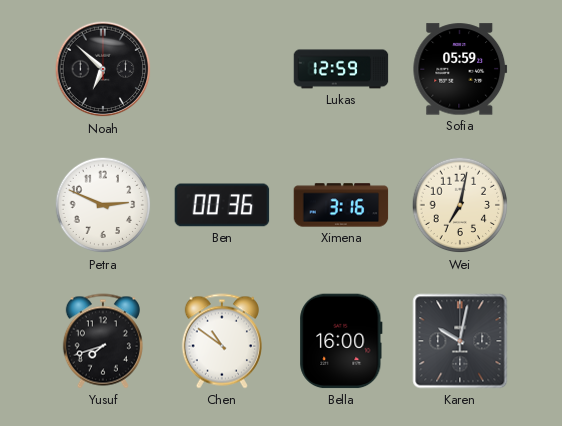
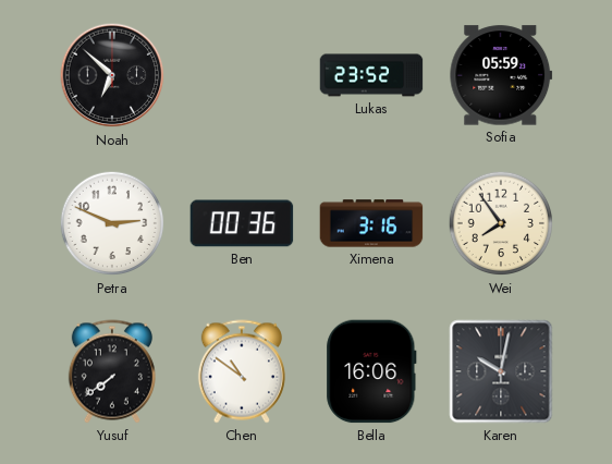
Lukas: 12:59 -> 23:52 (371, 75)
Wei: 7:02 -> 7:54 (501, 223)
Yusuf: 7:42 -> 7:39 (112, 371)
Bella: 16:00 -> 16:06 (371, 371)
